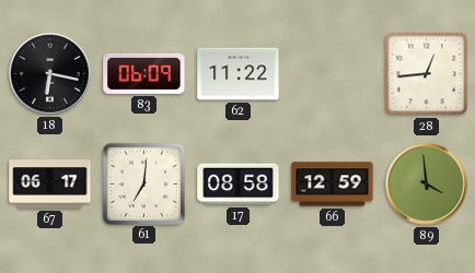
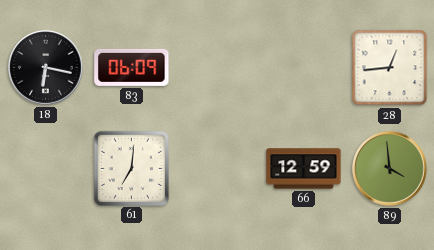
62: 11:22 -> none (239, 74)
67: 06:17 -> none (50, 185)
17: 08:58 -> none (239, 185)
